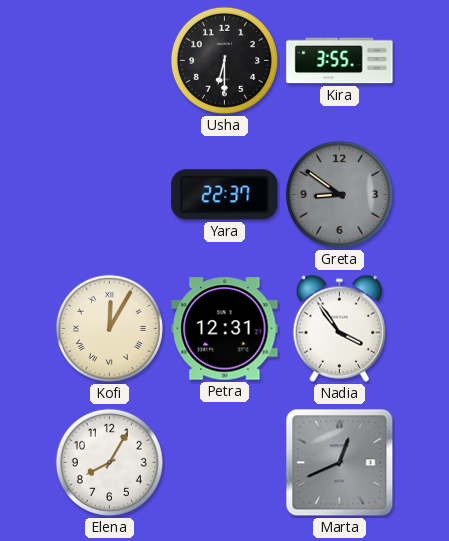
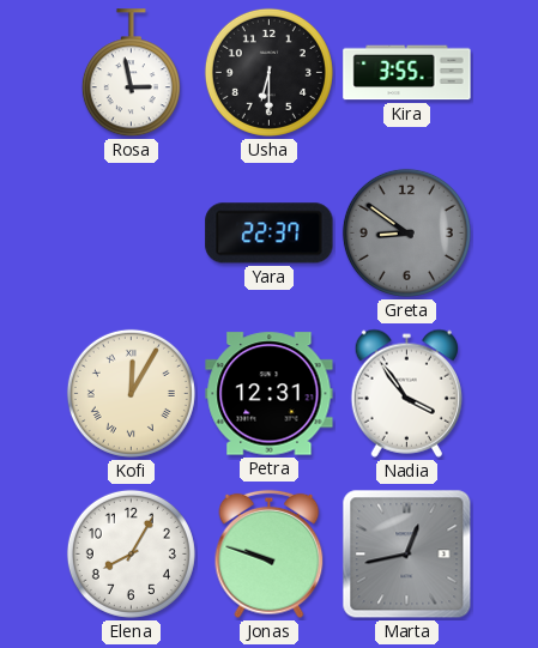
Rosa: none -> 2:58 (131, 73)
Jonas: none -> 9:48 (270, 555)
Marta: 12:41 -> 12:43 (407, 555)
